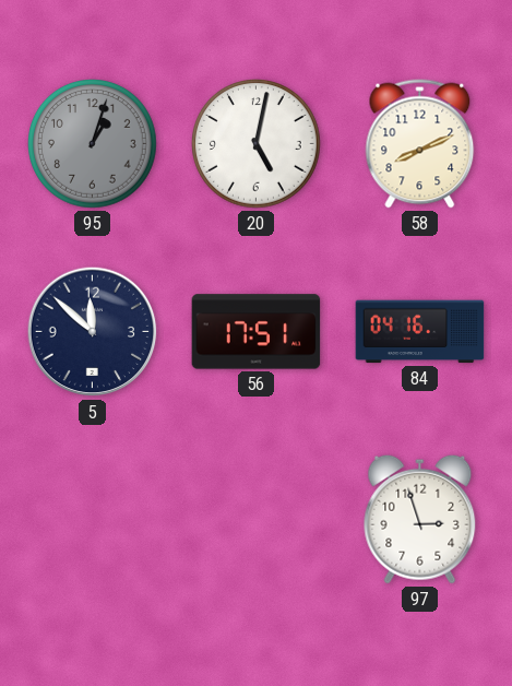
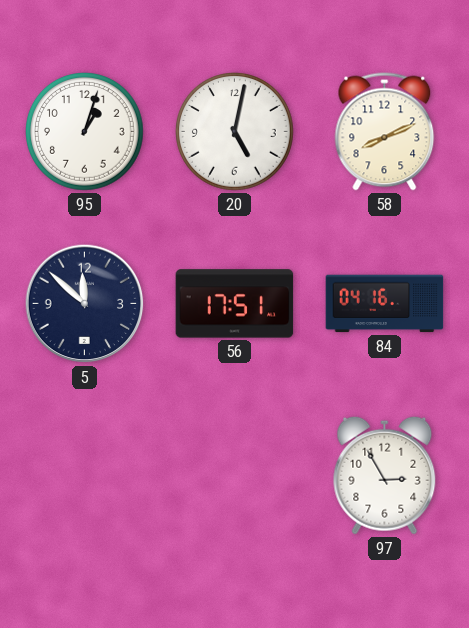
95 dial: grey -> white (85, 132)
97: 2:57 -> 2:55 (385, 475)
